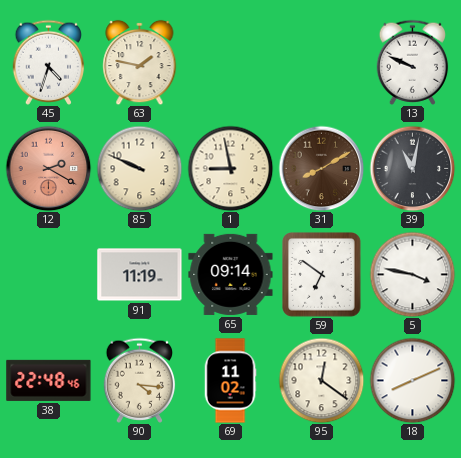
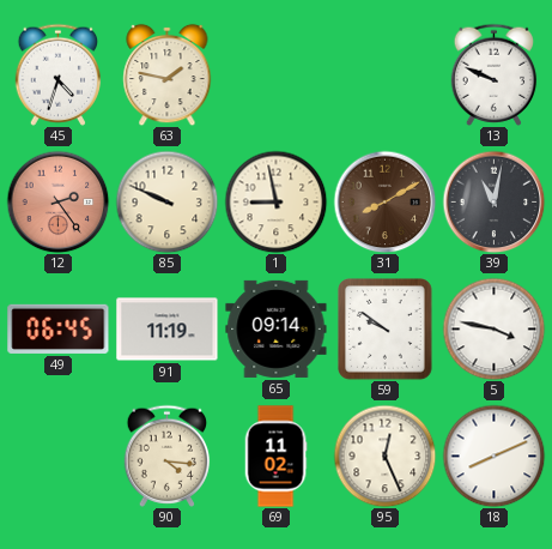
12: 2:20 -> 2:24 (57, 201)
49: none -> 06:45 (59, 328)
59: 6:51 -> 9:51 (386, 330)
38: 22:48 -> none (49, 380)
95: 12:21 -> 12:26 (384, 456)
